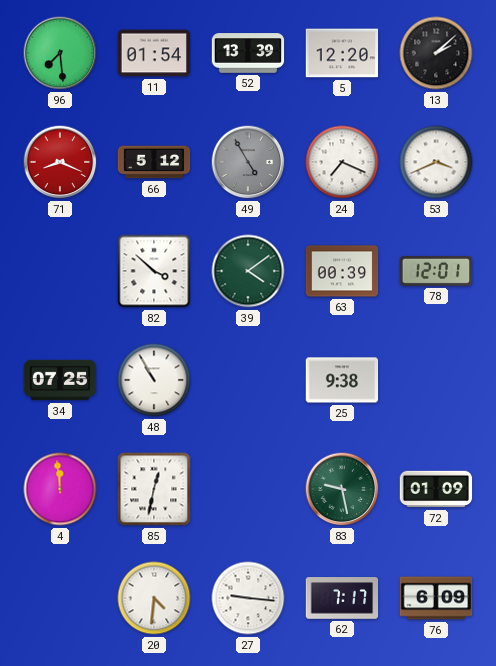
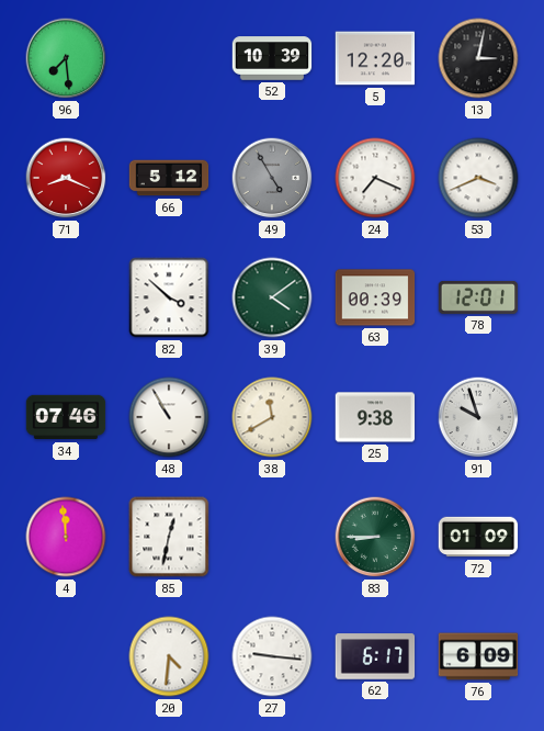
11: 01:54 -> none (154, 53)
52: 13:39 -> 10:39 (272, 58)
13: 2:08 -> 3:02 (478, 58)
34: 07:25 -> 07:46 (66, 417)
38: none -> 11:40 (272, 417)
91: none -> 9:57 (478, 417)
83: 9:28 -> 8:45 (375, 537)
62: 7:17 -> 6:17 (375, 656)
